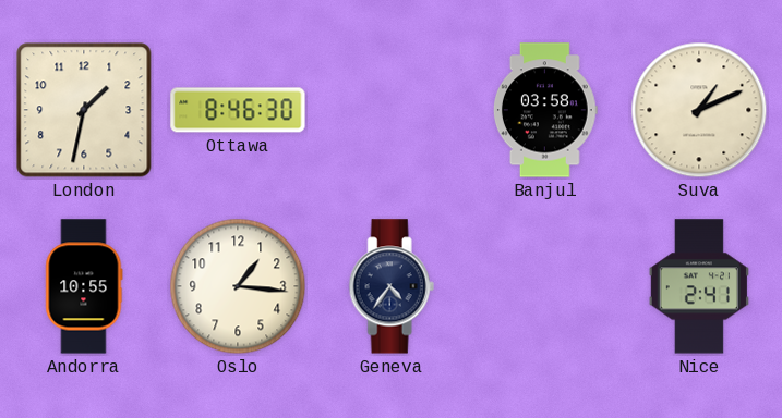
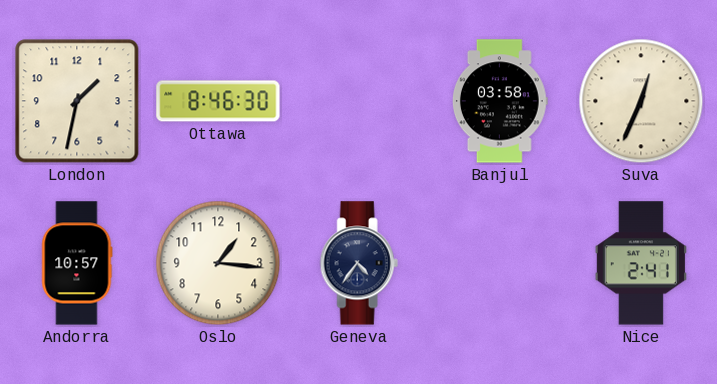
Suva: 1:11 -> 12:34 (641, 101)
Andorra: 10:55 -> 10:57 (77, 263)
